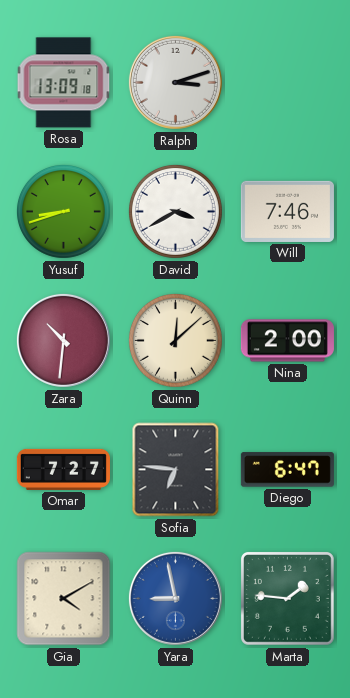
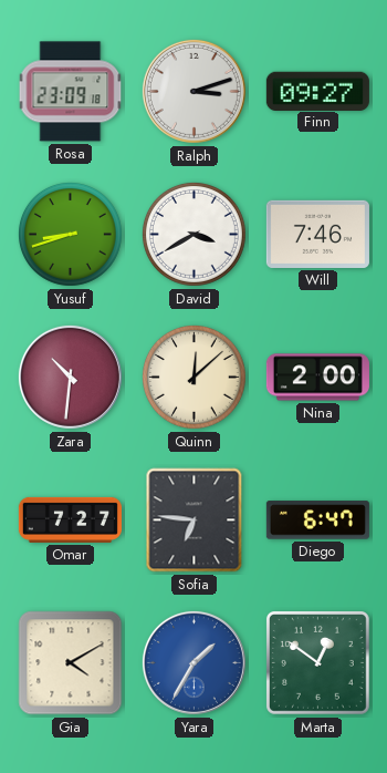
Rosa: 13:09 -> 23:09 (71, 92)
Finn: none -> 09:27 (317, 91)
Yara: 8:58 -> 1:35 (193, 662)
Marta: 1:46 -> 12:51 (317, 662)
